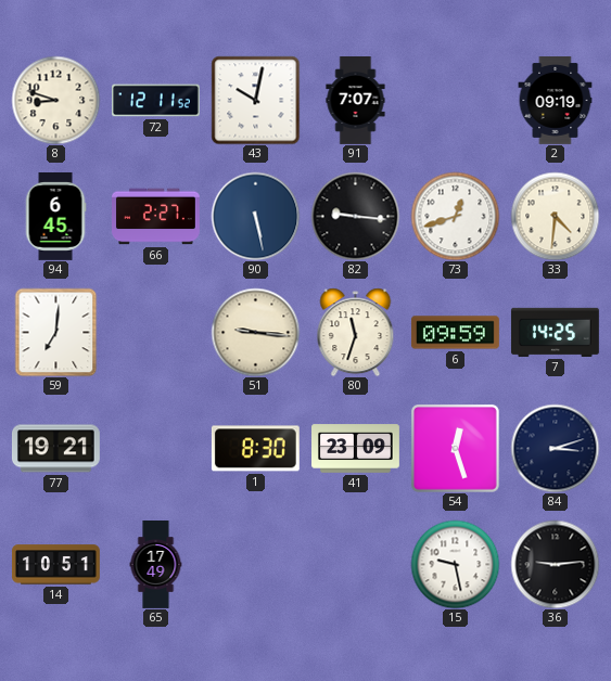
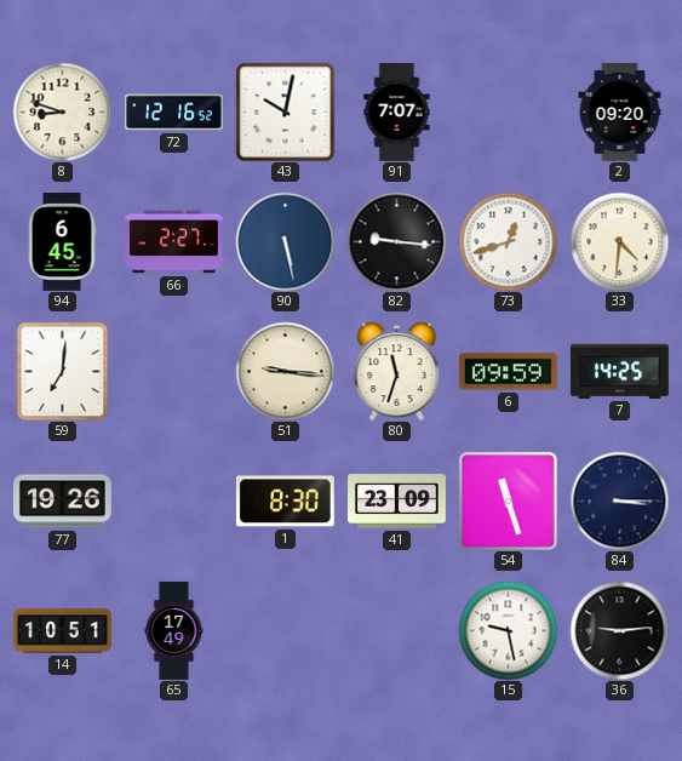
72: 12:11 -> 12:16 (174, 113)
2: 09:19 -> 09:20 (620, 113)
77: 19:21 -> 19:26 (62, 502)
54: 12:27 -> 11:27 (509, 502)
84: 3:12 -> 3:15 (619, 500)
